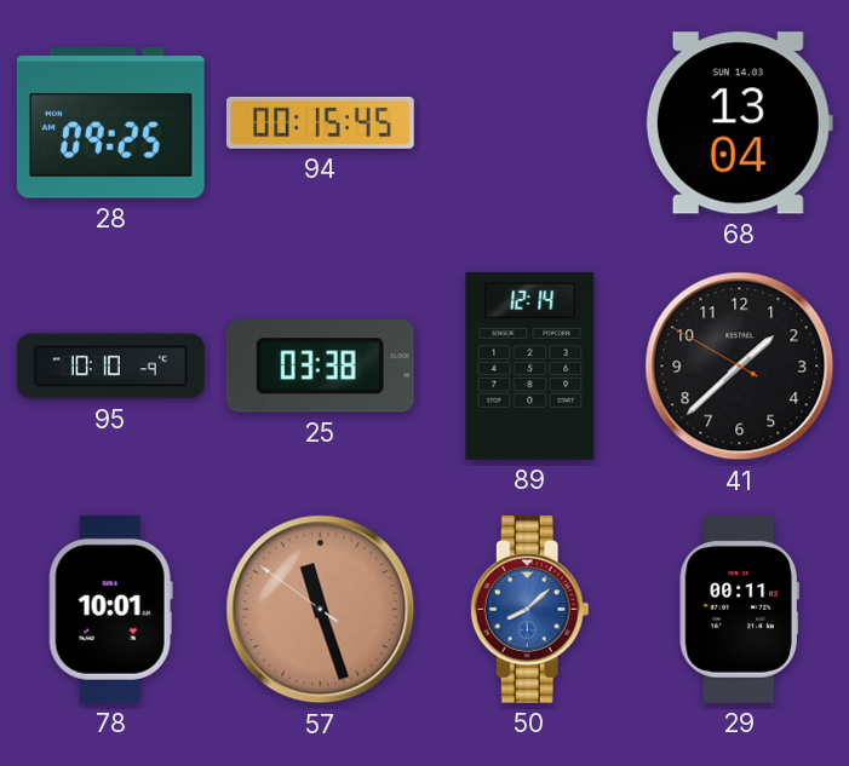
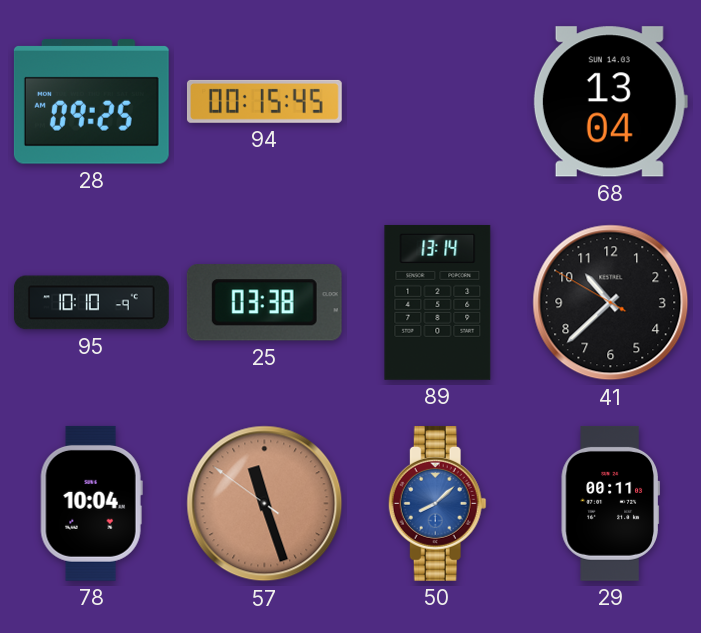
89: 12:14 -> 13:14 (438, 302)
41: 1:37 -> 10:37 (611, 303)
78: 10:01 -> 10:04 (91, 503)
